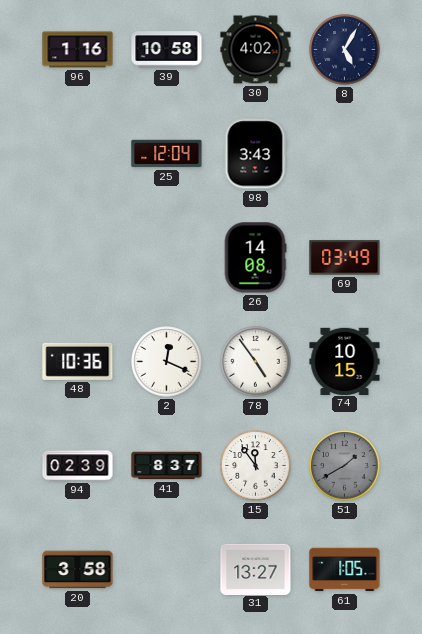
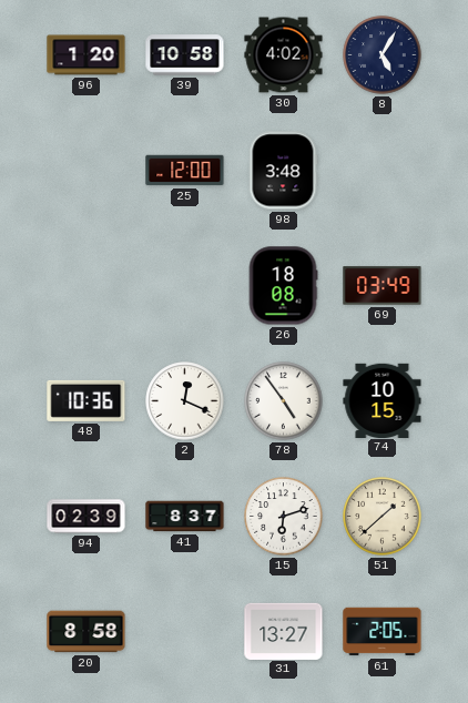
96: 1:16 -> 1:20 (87, 55)
25: 12:04 -> 12:00 (185, 171)
98: 3:43 -> 3:48 (283, 171)
26: 14:08 -> 18:08 (283, 286)
15: 11:54 -> 6:12 (284, 517)
51: 1:40 -> 1:38 (383, 517)
51 dial: grey -> cream (383, 517)
20: 3:58 -> 8:58 (87, 632)
61: 1:05 -> 2:05 (383, 632)
